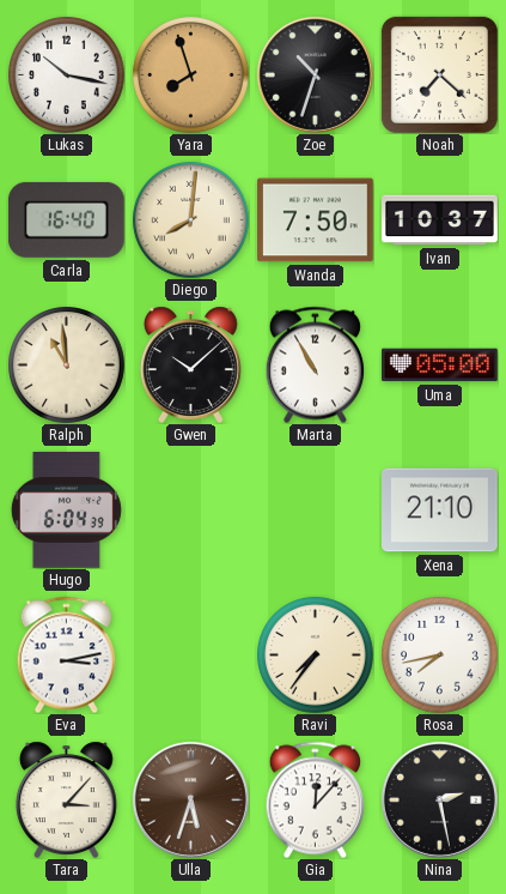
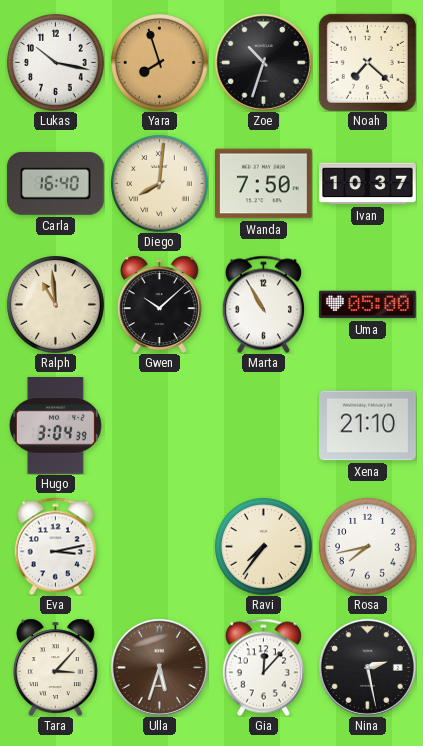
Hugo: 6:04 -> 3:04 (55, 426)
